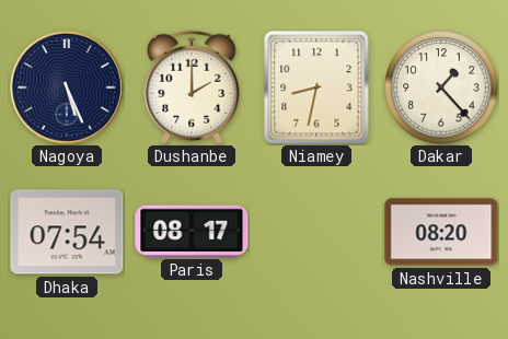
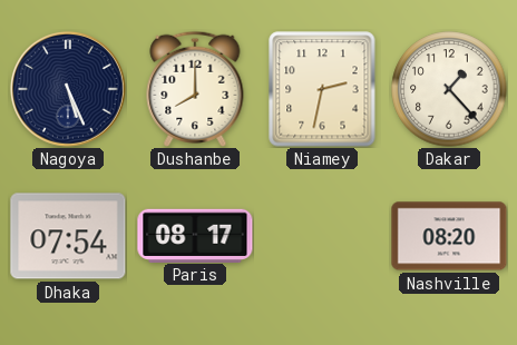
Dushanbe: 2:00 -> 8:00 (195, 89)
Niamey: 8:32 -> 2:32 (322, 89)
